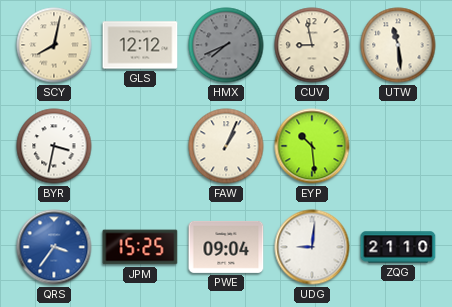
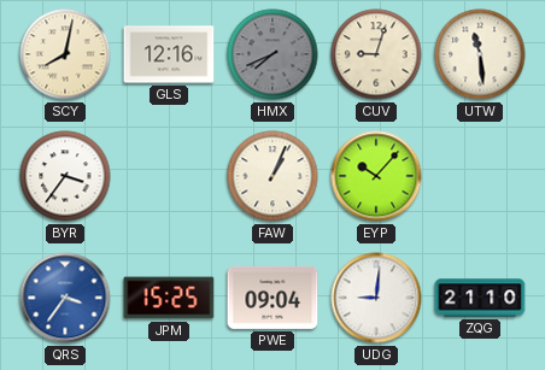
GLS: 12:12 -> 12:16 (169, 54)
CUV: 8:58 -> 9:03 (376, 54)
BYR: 3:32 -> 3:36 (65, 176)
EYP: 10:29 -> 10:07 (376, 176)
